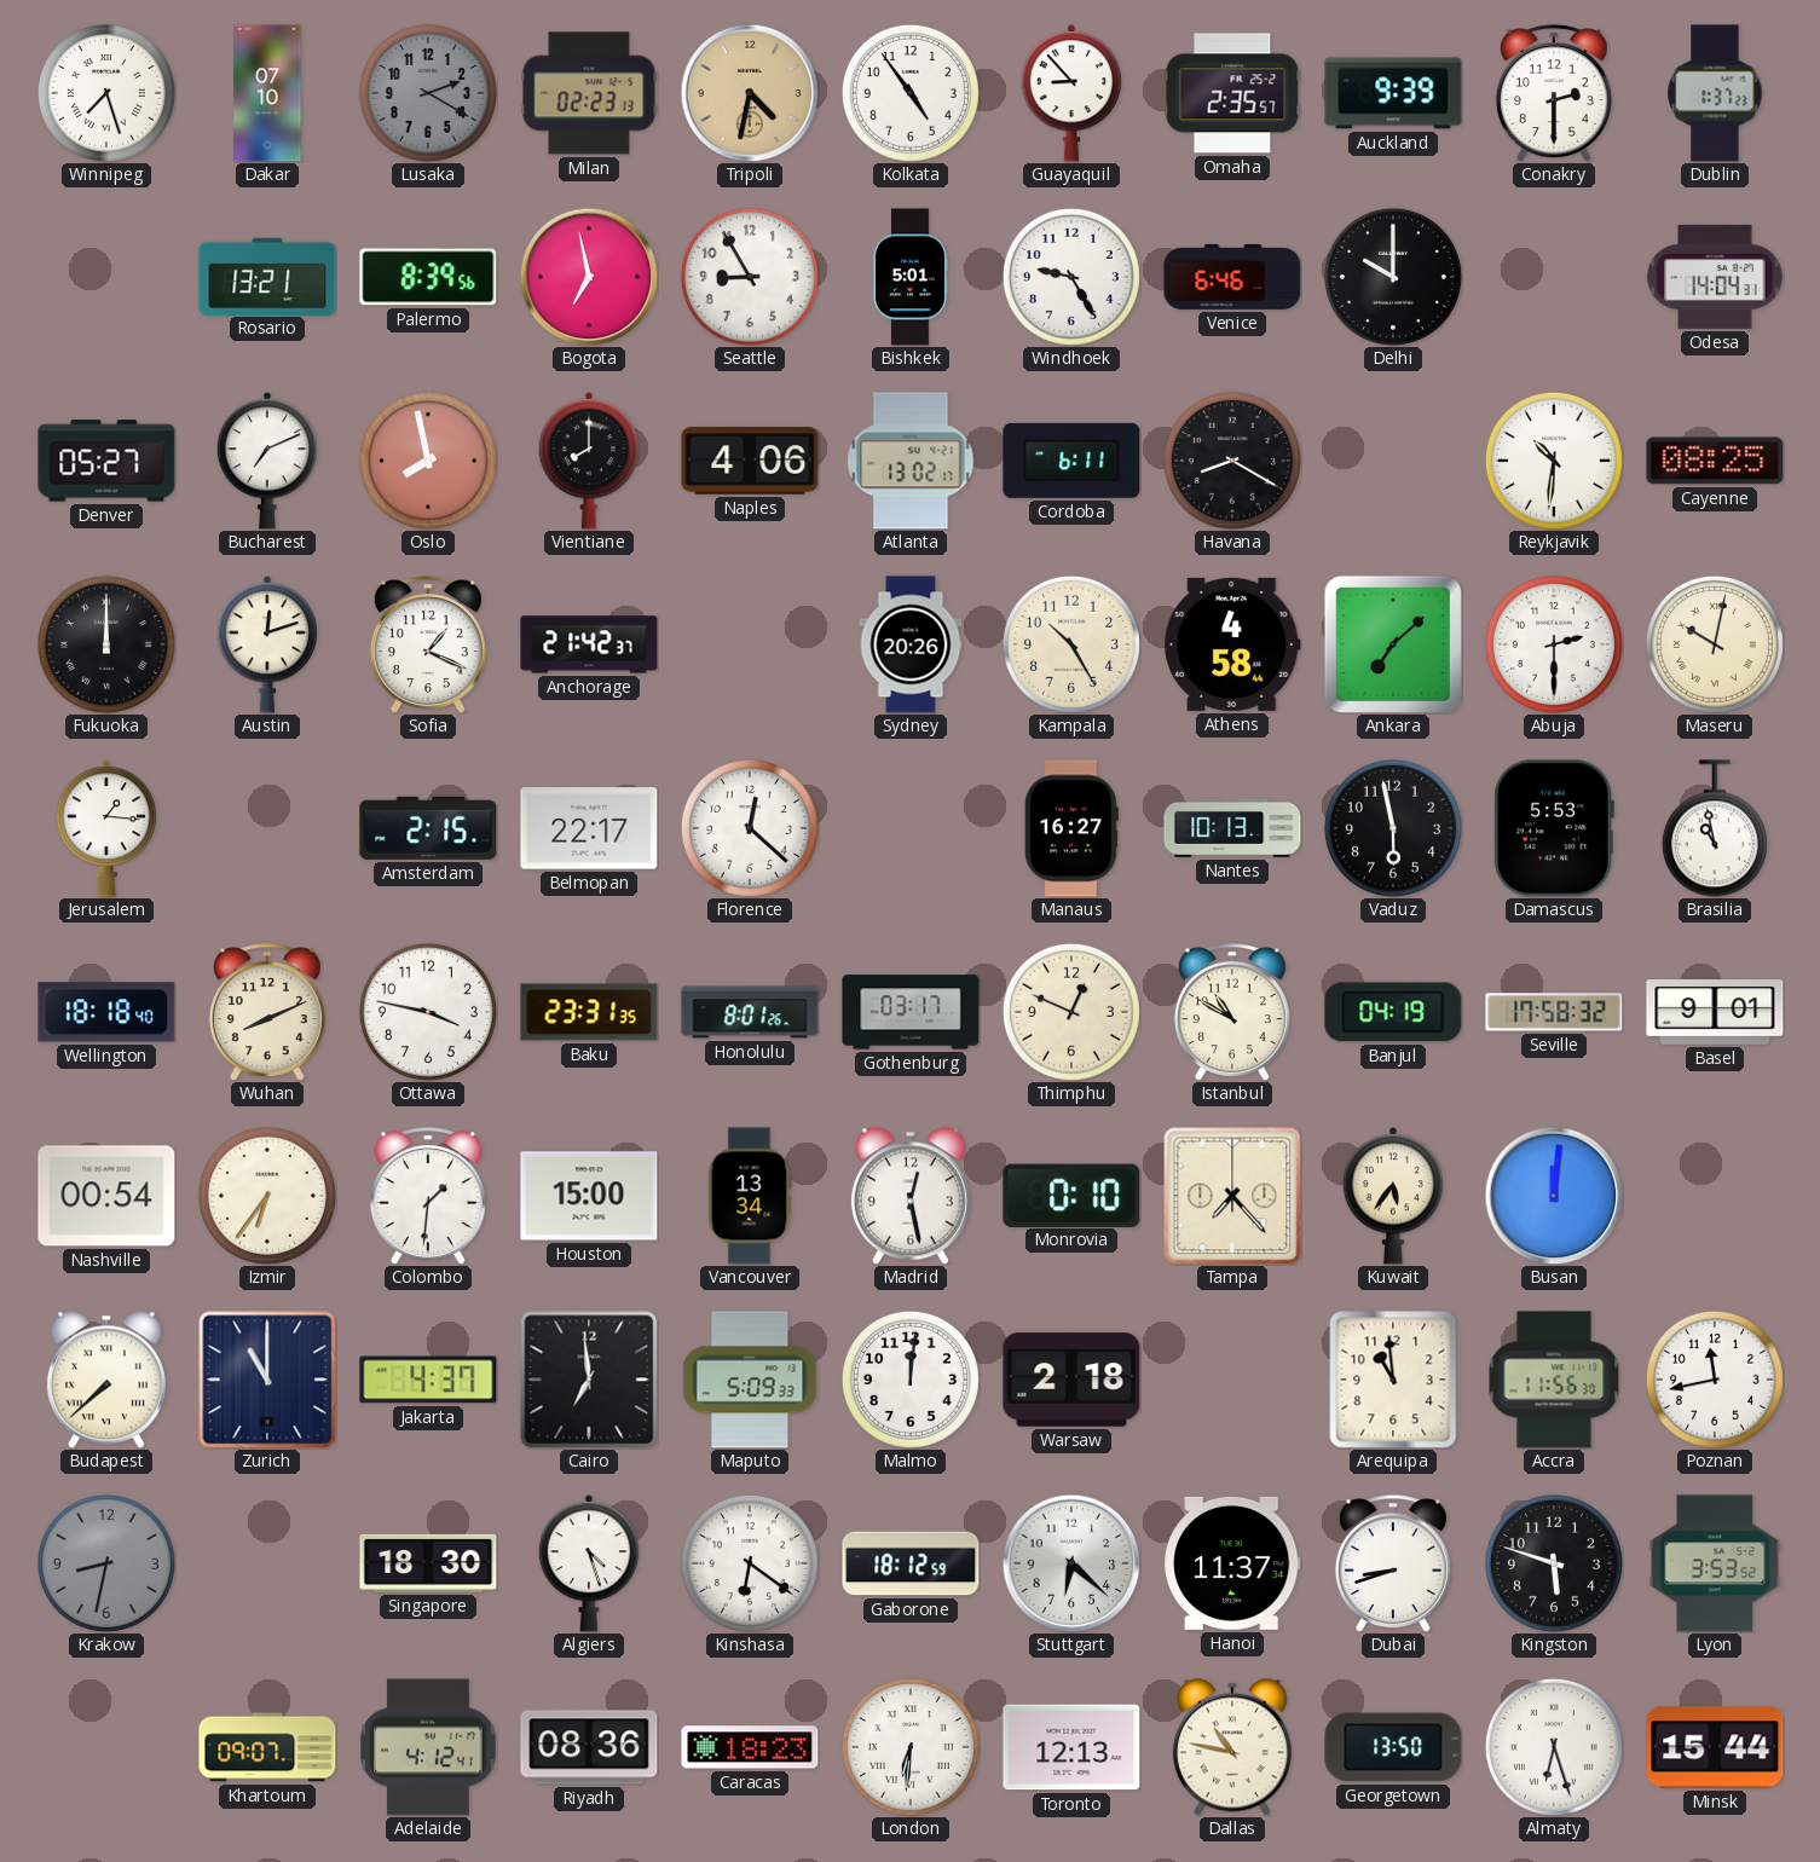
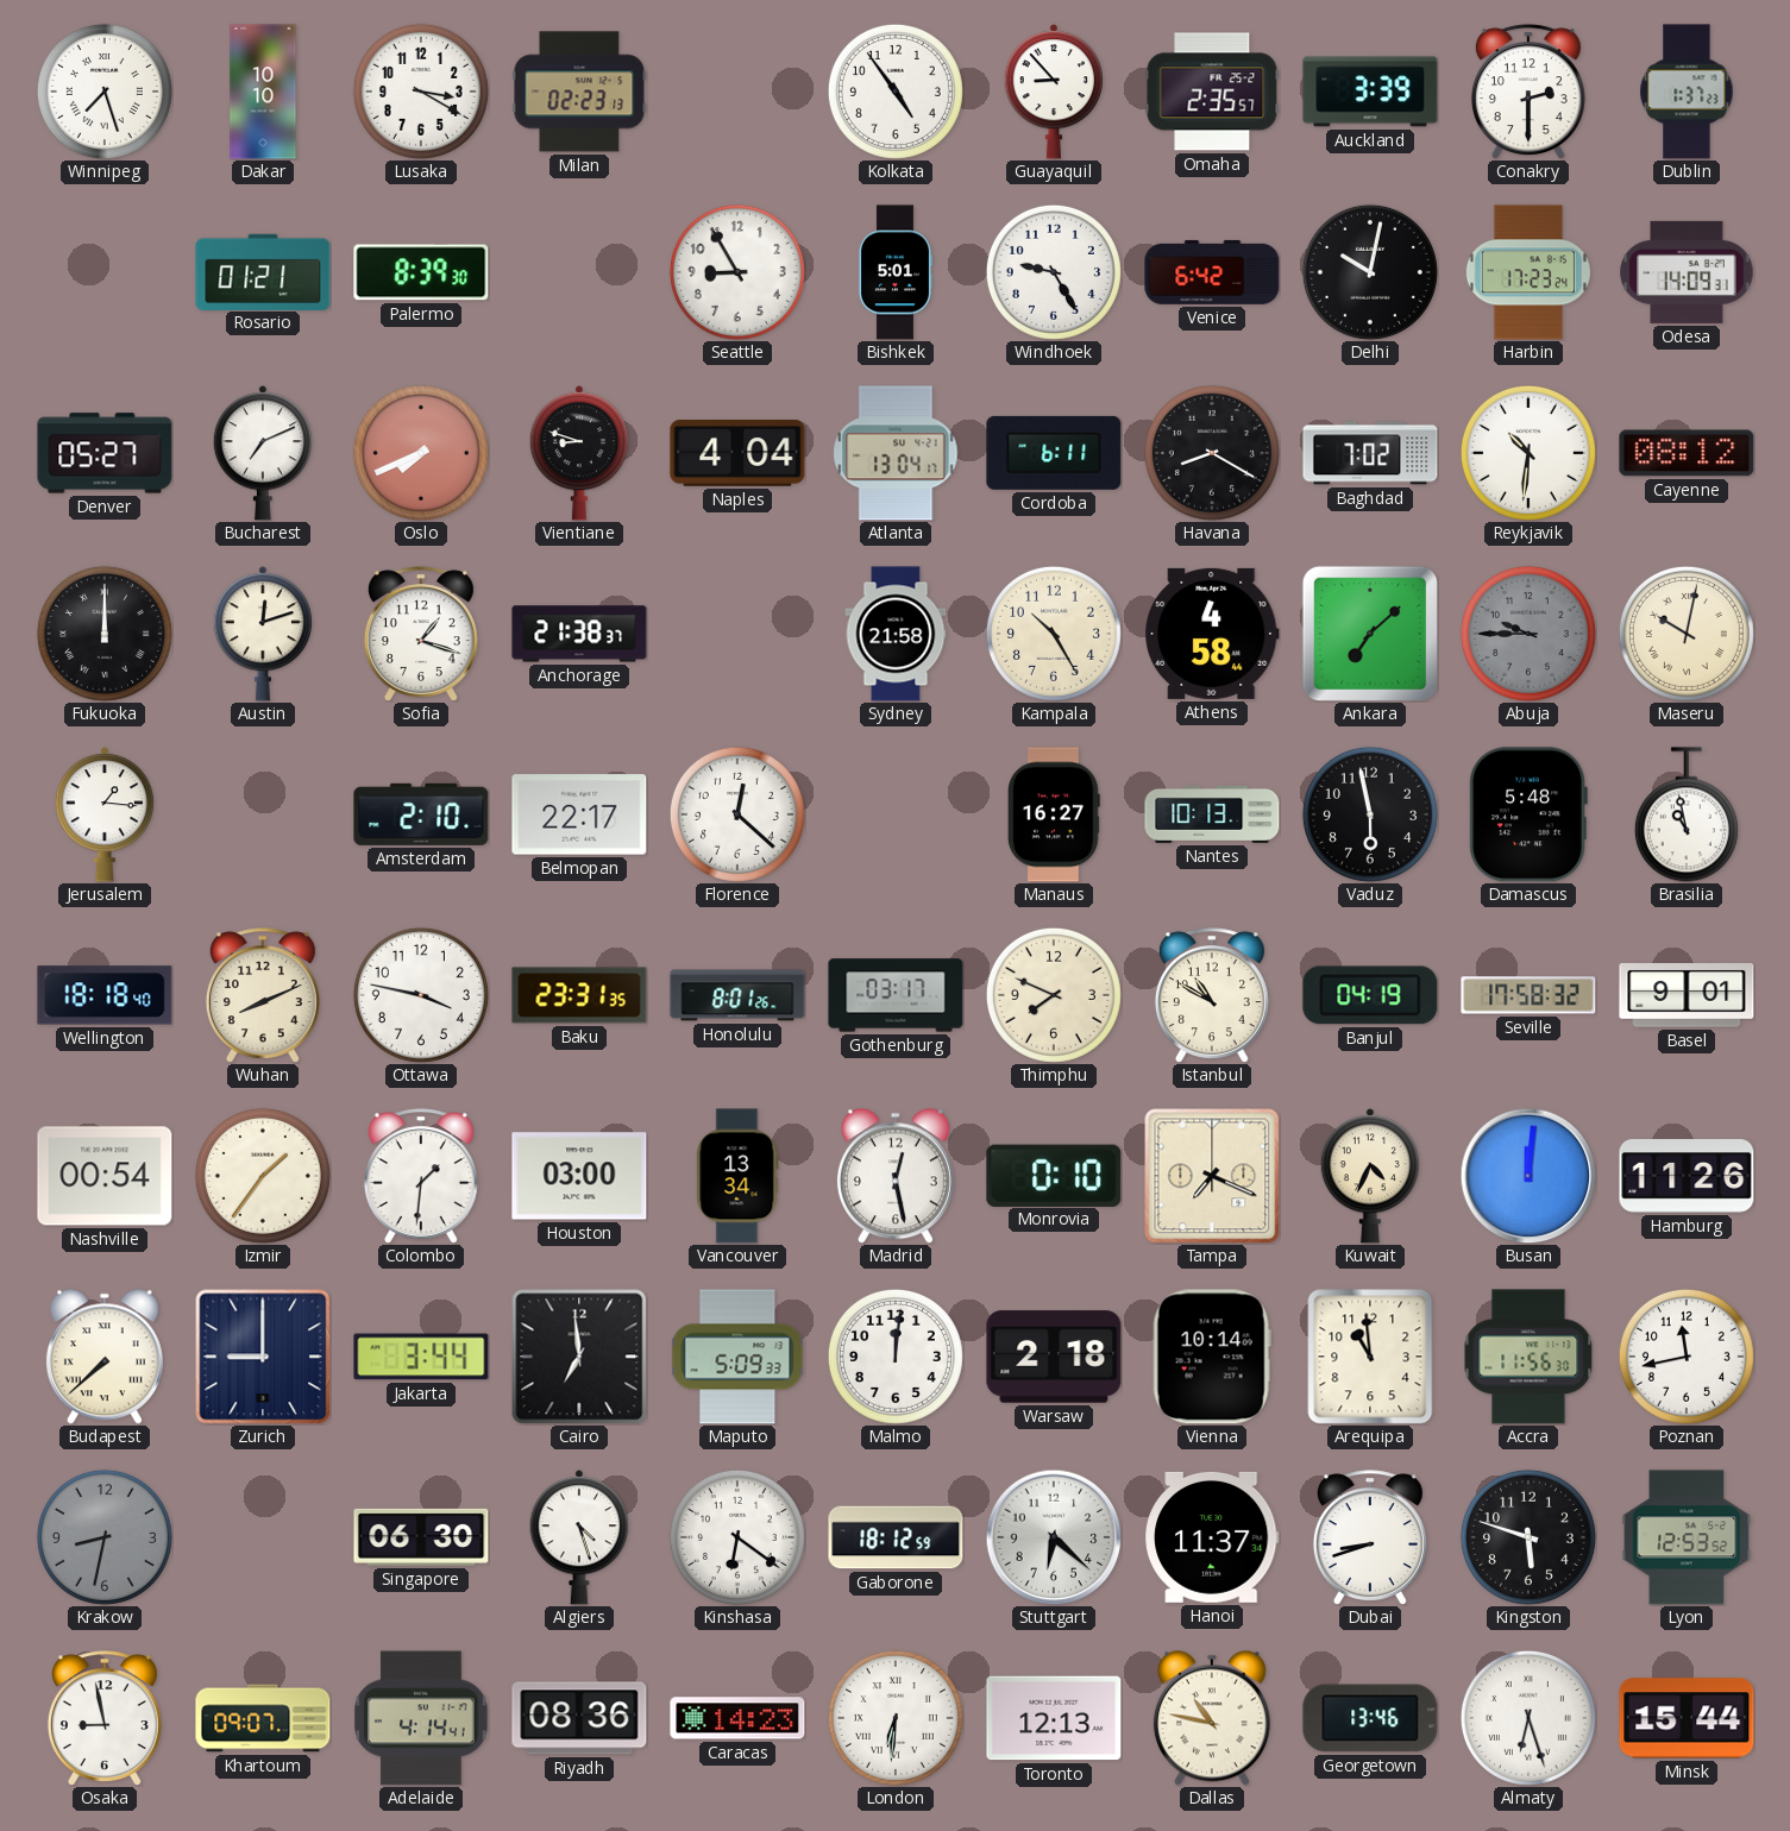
Dakar: 07:10 -> 10:10 (263, 92)
Lusaka: 2:20 -> 3:20 (421, 92)
Lusaka dial: grey -> white (421, 92)
Tripoli: 4:32 -> none (750, 93)
Auckland: 9:39 -> 3:39 (1370, 92)
Rosario: 13:21 -> 01:21 (263, 271)
Palermo: 8:39:56 -> 8:39:30 (421, 272)
Bogota: 6:58 -> none (589, 277)
Venice: 6:46 -> 6:42 (1212, 272)
Delhi: 10:00 -> 10:02 (1370, 272)
Harbin: none -> 17:23 (1528, 272)
Odesa: 14:04 -> 14:09 (1687, 272)
Oslo: 7:58 -> 7:41 (421, 453)
Vientiane: 8:00 -> 8:48 (578, 453)
Naples: 4:06 -> 4:04 (737, 454)
Atlanta: 13:02 -> 13:04 (896, 453)
Baghdad: none -> 7:02 (1370, 453)
Cayenne: 08:25 -> 08:12 (1687, 453)
Sofia: 1:19 -> 1:18 (421, 634)
Anchorage: 21:42 -> 21:38 (579, 634)
Sydney: 20:26 -> 21:58 (896, 634)
Abuja: 2:30 -> 9:45 (1528, 634)
Abuja dial: white -> grey (1528, 634)
Amsterdam: 2:15 -> 2:10 (421, 814)
Damascus: 5:53 -> 5:48 (1528, 814)
Thimphu: 12:49 -> 7:49 (1054, 995)
Izmir: 6:36 -> 1:36 (263, 1176)
Houston: 15:00 -> 03:00 (579, 1176)
Tampa: 7:23 -> 7:19 (1212, 1176)
Kuwait: 5:36 -> 4:34 (1369, 1176)
Hamburg: none -> 11:26 (1687, 1177)
Zurich: 11:00 -> 9:00 (263, 1357)
Jakarta: 4:37 -> 3:44 (421, 1357)
Vienna: none -> 10:14 (1212, 1357)
Singapore: 18:30 -> 06:30 (421, 1537)
Lyon: 3:53 -> 12:53 (1687, 1537)
Osaka: none -> 8:58 (105, 1718)
Adelaide: 4:12 -> 4:14 (421, 1718)
Caracas: 18:23 -> 14:23 (737, 1718)
Georgetown: 13:50 -> 13:46 (1370, 1718)
